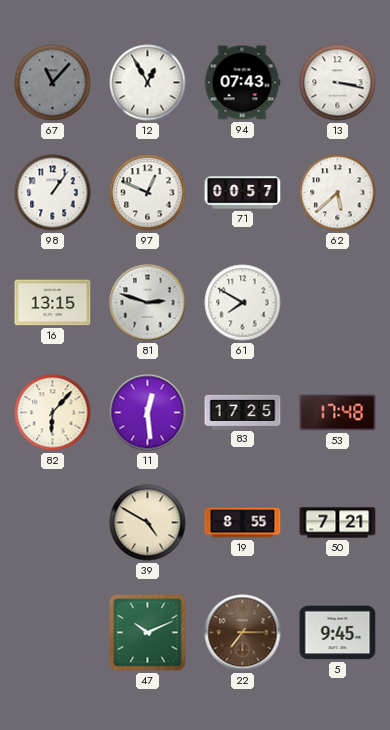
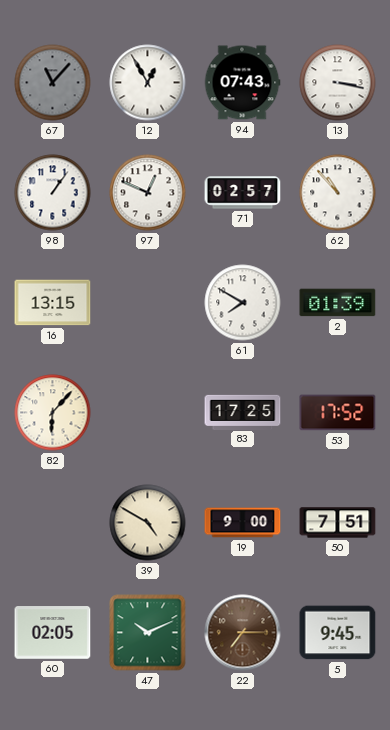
71: 00:57 -> 02:57 (243, 193)
62: 5:38 -> 10:53 (338, 193)
81: 2:48 -> none (148, 303)
2: none -> 01:39 (338, 303)
11: 12:29 -> none (148, 413)
53: 17:48 -> 17:52 (338, 413)
19: 8:55 -> 9:00 (243, 523)
50: 7:21 -> 7:51 (338, 523)
60: none -> 02:05 (53, 633)
